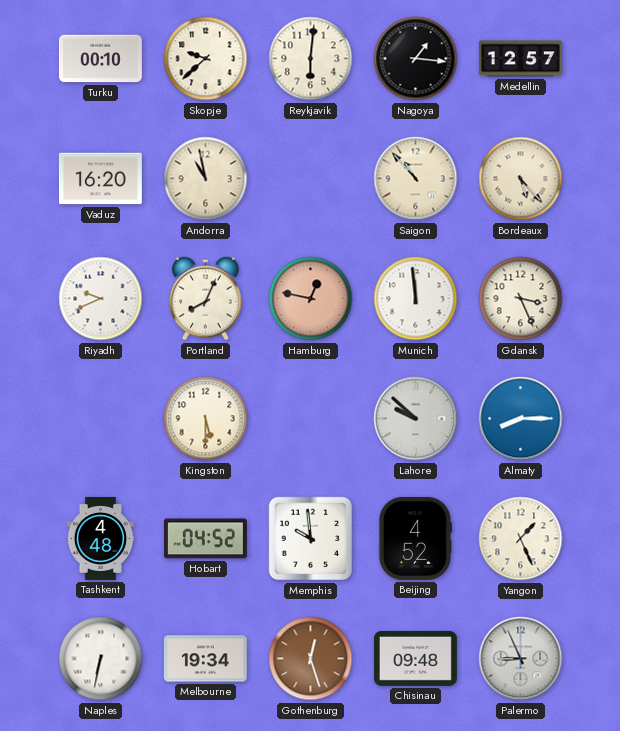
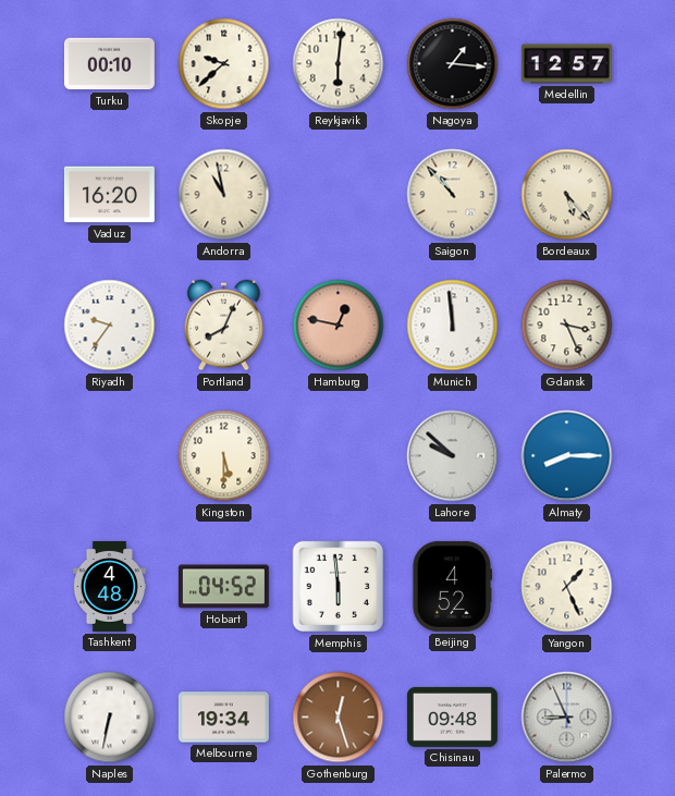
Riyadh: 9:41 -> 9:36 (110, 326)
Memphis: 9:59 -> 5:59 (339, 587)
